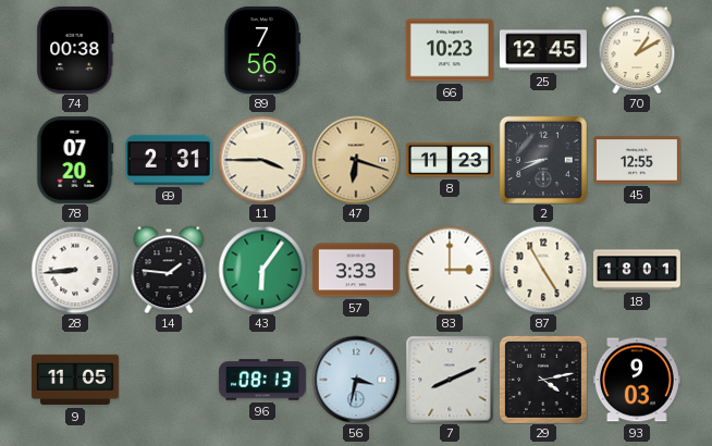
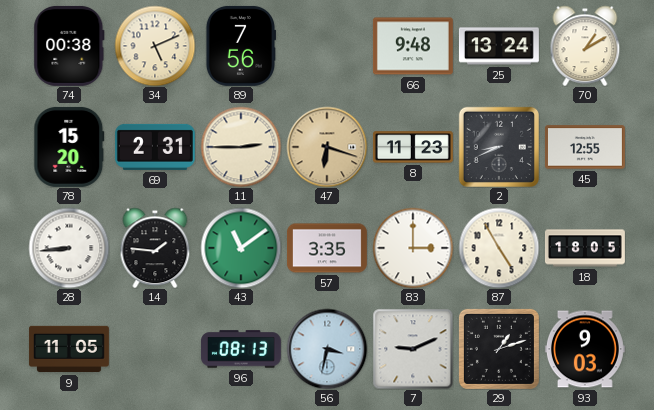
34: none -> 5:11 (155, 46)
66: 10:23 -> 9:48 (413, 46)
25: 12:45 -> 13:24 (499, 46)
78: 07:20 -> 15:20 (69, 147)
11: 3:45 -> 2:45 (241, 147)
43: 6:06 -> 11:09 (241, 248)
57: 3:33 -> 3:35 (327, 248)
18: 18:01 -> 18:05 (585, 248)
7: 8:11 -> 9:11 (413, 349)
29: 4:13 -> 1:12 (499, 349)
